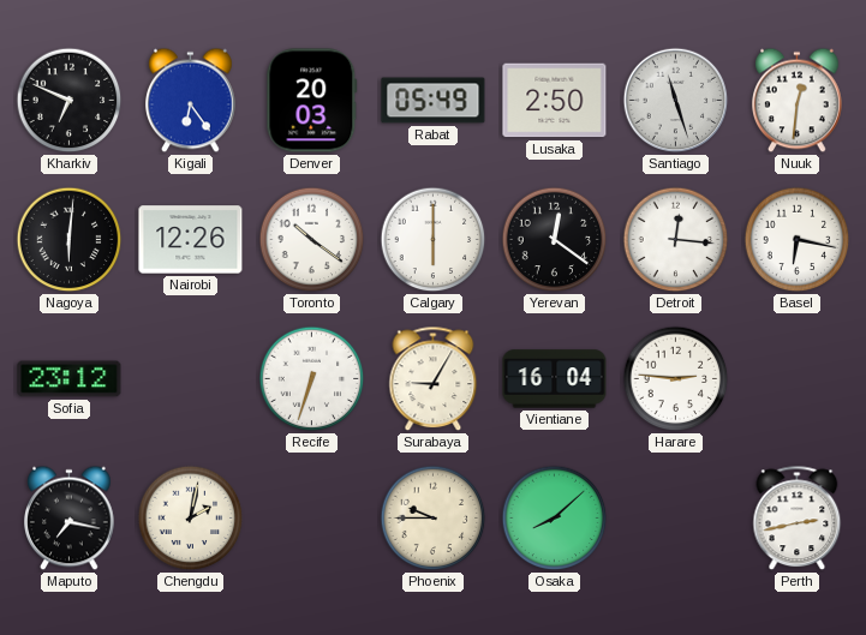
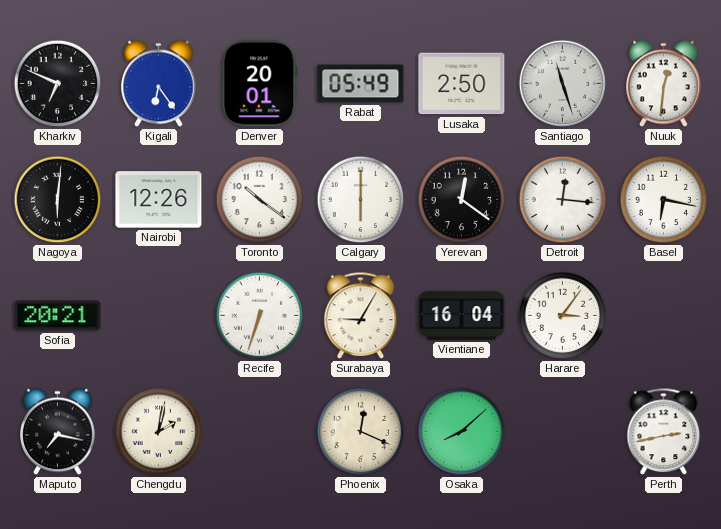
Denver: 20:03 -> 20:01 (260, 84)
Sofia: 23:12 -> 20:21 (58, 316)
Harare: 2:46 -> 3:06 (563, 316)
Phoenix: 9:45 -> 12:19 (361, 432)
